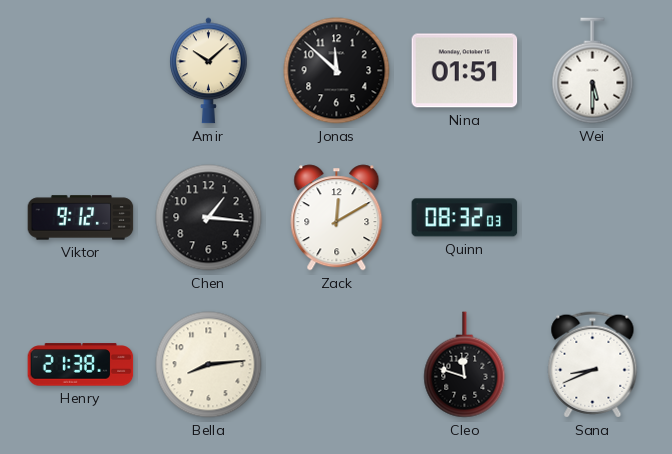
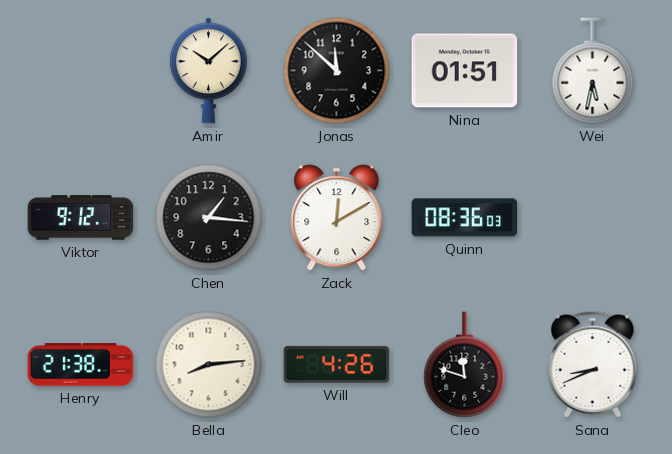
Wei: 5:30 -> 5:32 (593, 71)
Quinn: 08:32 -> 08:36 (465, 218)
Will: none -> 4:26 (337, 365)
